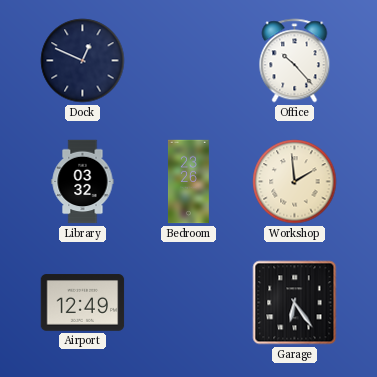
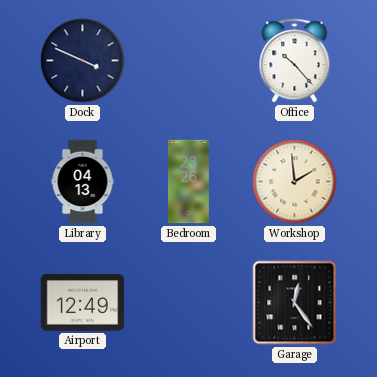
Dock: 12:49 -> 3:49 (83, 61)
Library: 03:32 -> 04:13 (83, 182)
Garage: 6:24 -> 12:24 (295, 303)
